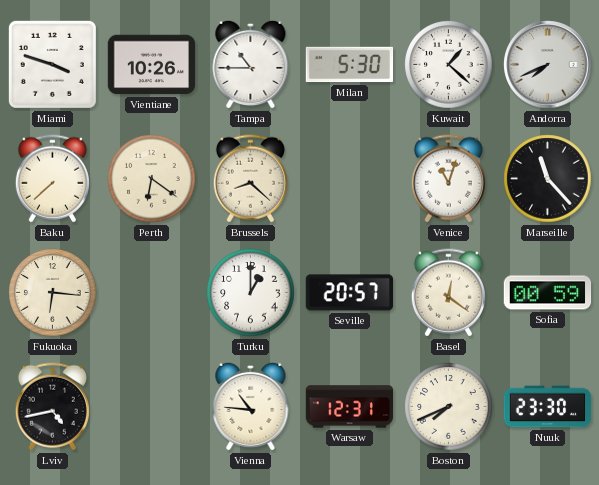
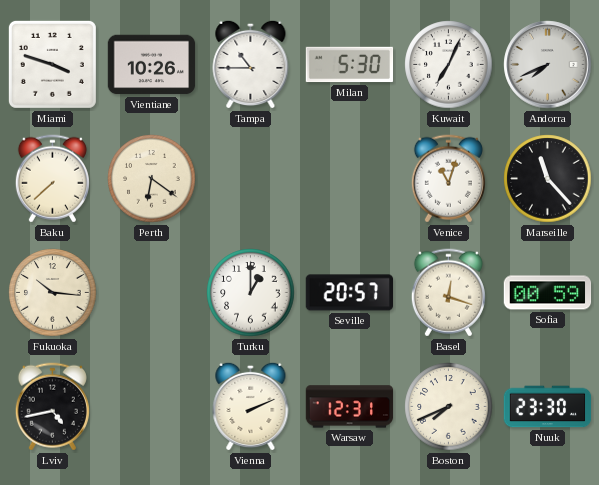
Kuwait: 1:22 -> 7:04 (449, 65)
Brussels: 8:22 -> none (250, 179)
Fukuoka: 6:16 -> 10:16 (53, 293)
Basel: 12:21 -> 12:18 (448, 293)
Vienna: 10:46 -> 2:11 (251, 406)
